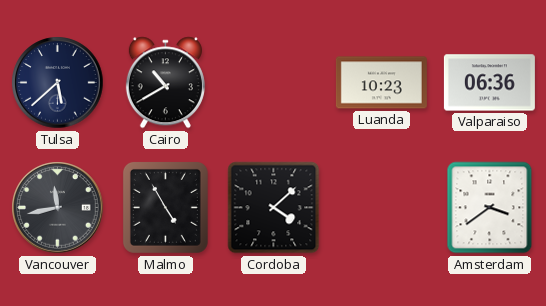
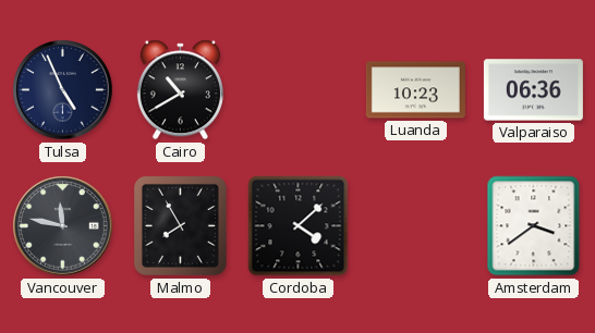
Tulsa: 5:38 -> 4:56 (63, 90)
Vancouver: 11:43 -> 11:47 (63, 226)
Malmo: 4:55 -> 7:55 (180, 225)
